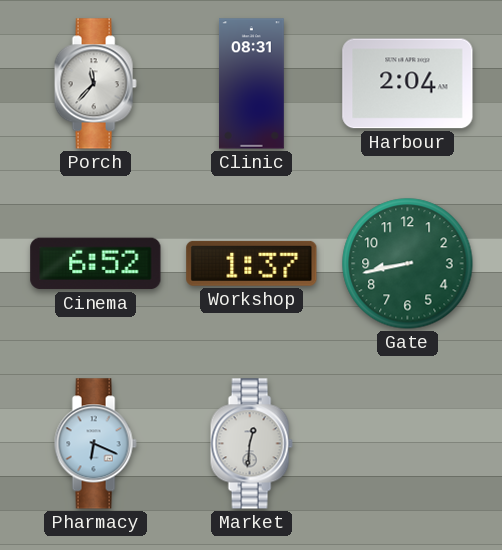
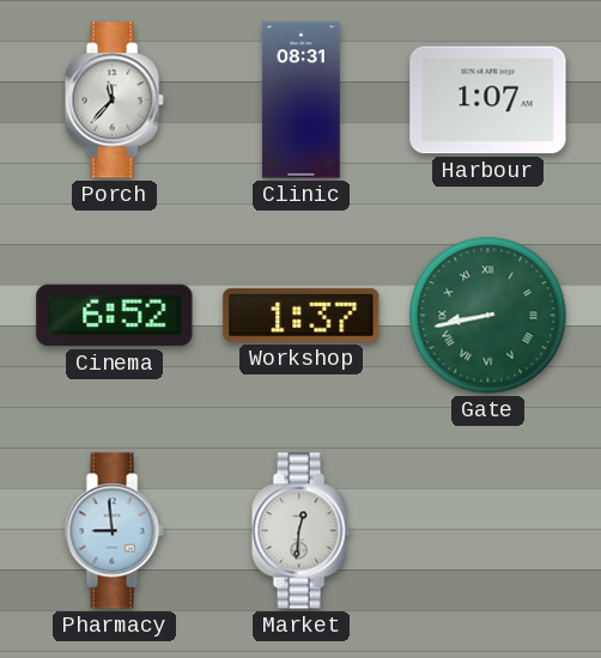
Harbour: 2:04 -> 1:07 (488, 100)
Gate numerals: Arabic -> Roman (488, 316)
Pharmacy: 6:19 -> 8:59 (114, 531)
